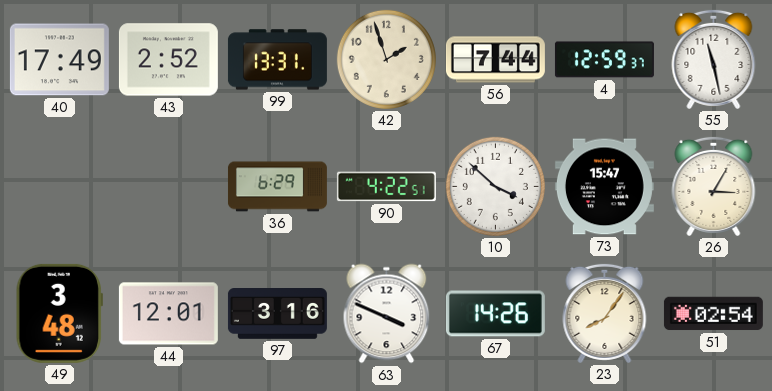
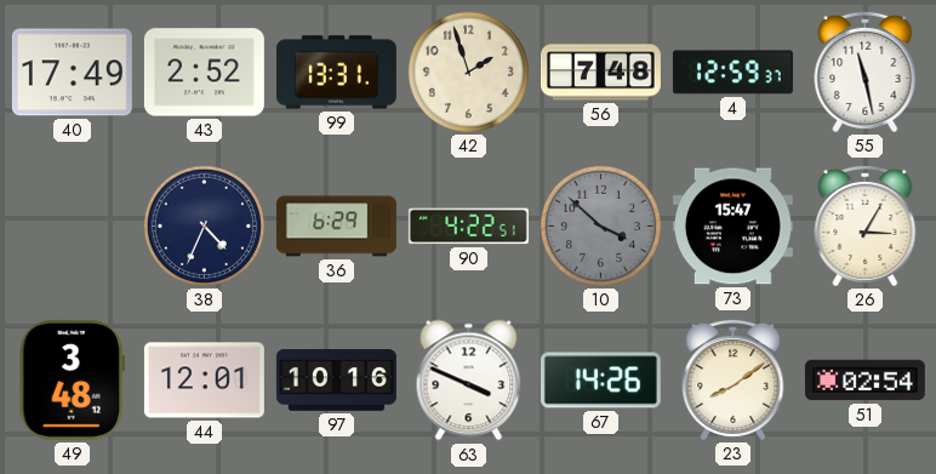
56: 7:44 -> 7:48 (600, 73)
38: none -> 4:34 (204, 225)
10 dial: white -> grey (600, 225)
97: 3:16 -> 10:16 (336, 381)
23: 8:06 -> 8:09 (734, 379)
